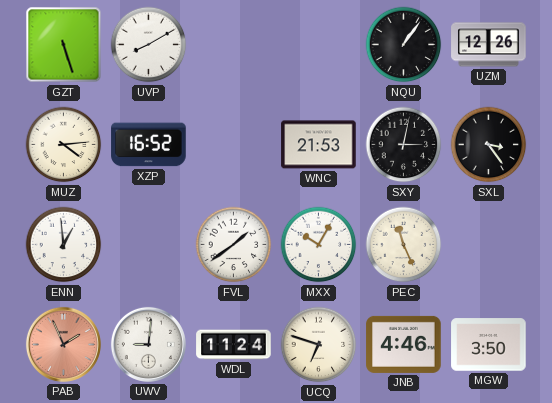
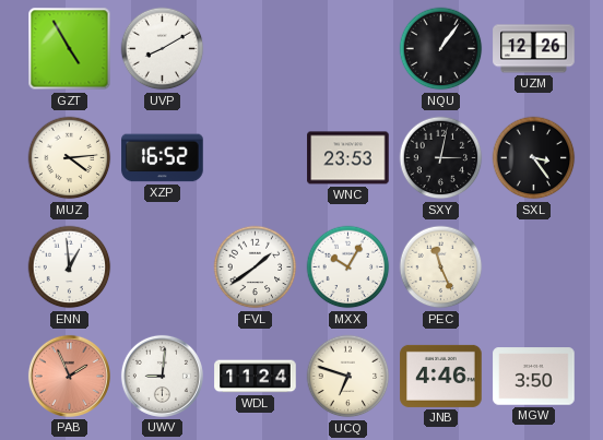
GZT: 5:27 -> 4:55 (70, 49)
WNC: 21:53 -> 23:53 (348, 158)
